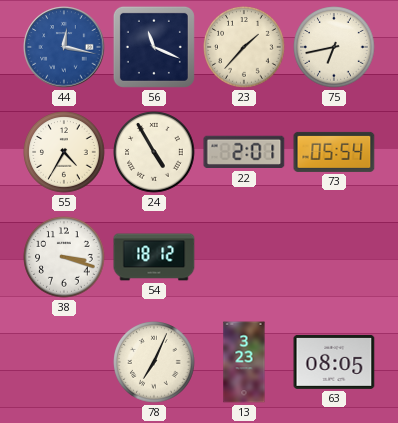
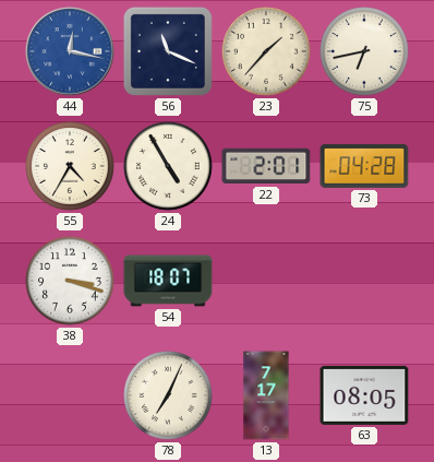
73: 05:54 -> 04:28 (364, 166)
54: 18:12 -> 18:07 (168, 281)
13: 3:23 -> 7:17 (266, 395)
